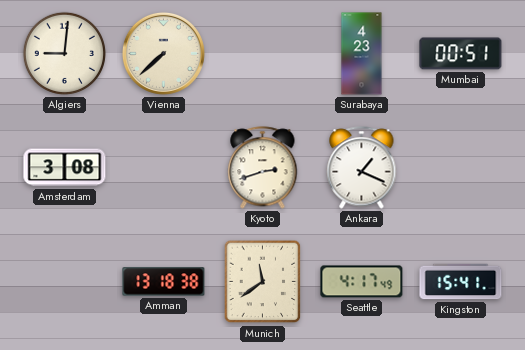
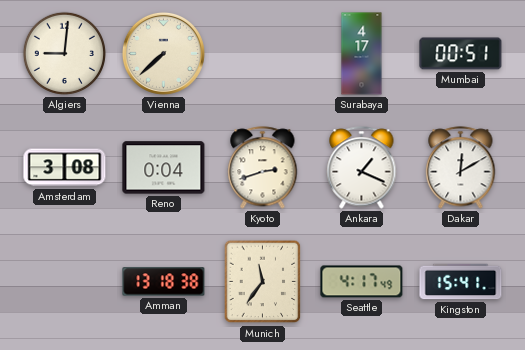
Surabaya: 4:23 -> 4:17 (362, 54)
Reno: none -> 0:04 (164, 168)
Dakar: none -> 12:10 (461, 168)
Munich: 11:39 -> 11:36 (263, 282)
